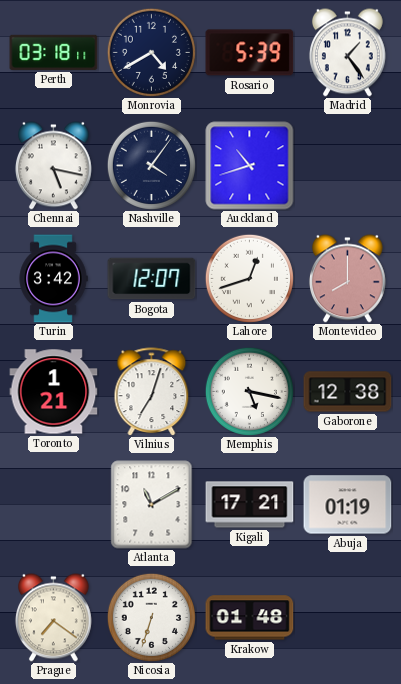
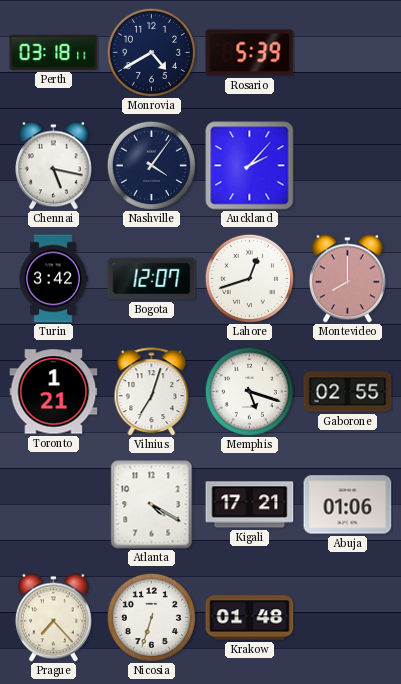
Madrid: 1:24 -> none (347, 53)
Auckland: 10:42 -> 2:07 (250, 166)
Memphis: 5:17 -> 5:18 (249, 391)
Gaborone: 12:38 -> 02:55 (348, 392)
Atlanta: 11:10 -> 4:20 (152, 505)
Abuja: 01:19 -> 01:06 (348, 505)
Prague: 7:21 -> 7:23 (53, 618)
